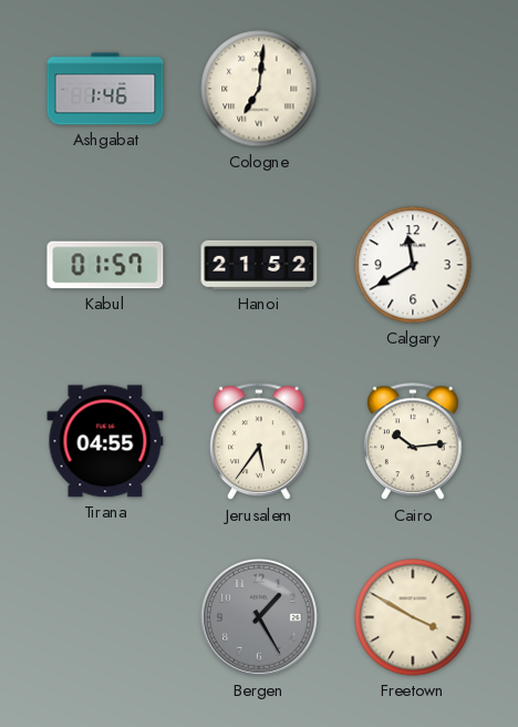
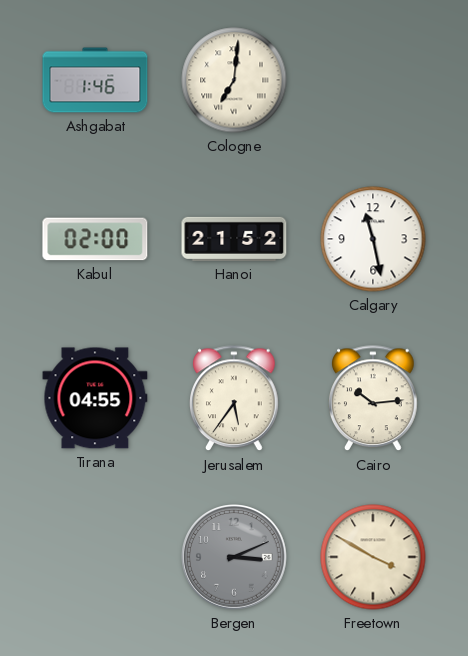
Kabul: 01:57 -> 02:00 (95, 239)
Calgary: 11:40 -> 11:28 (373, 239)
Bergen: 1:25 -> 3:11 (235, 558)
